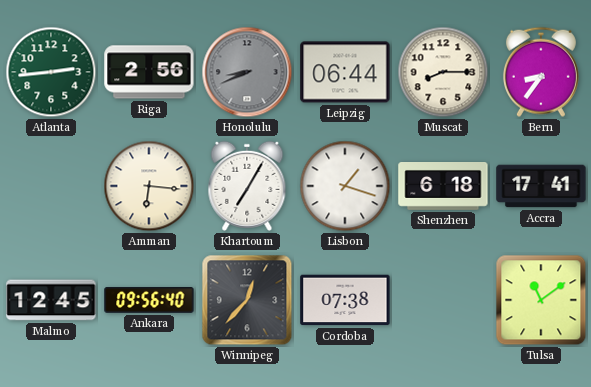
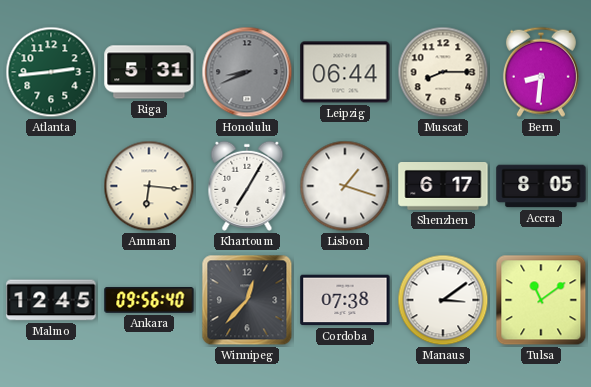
Riga: 2:56 -> 5:31 (149, 72)
Bern: 8:36 -> 8:31 (541, 72)
Shenzhen: 6:18 -> 6:17 (443, 187)
Accra: 17:41 -> 8:05 (541, 186)
Manaus: none -> 3:09 (443, 300)
